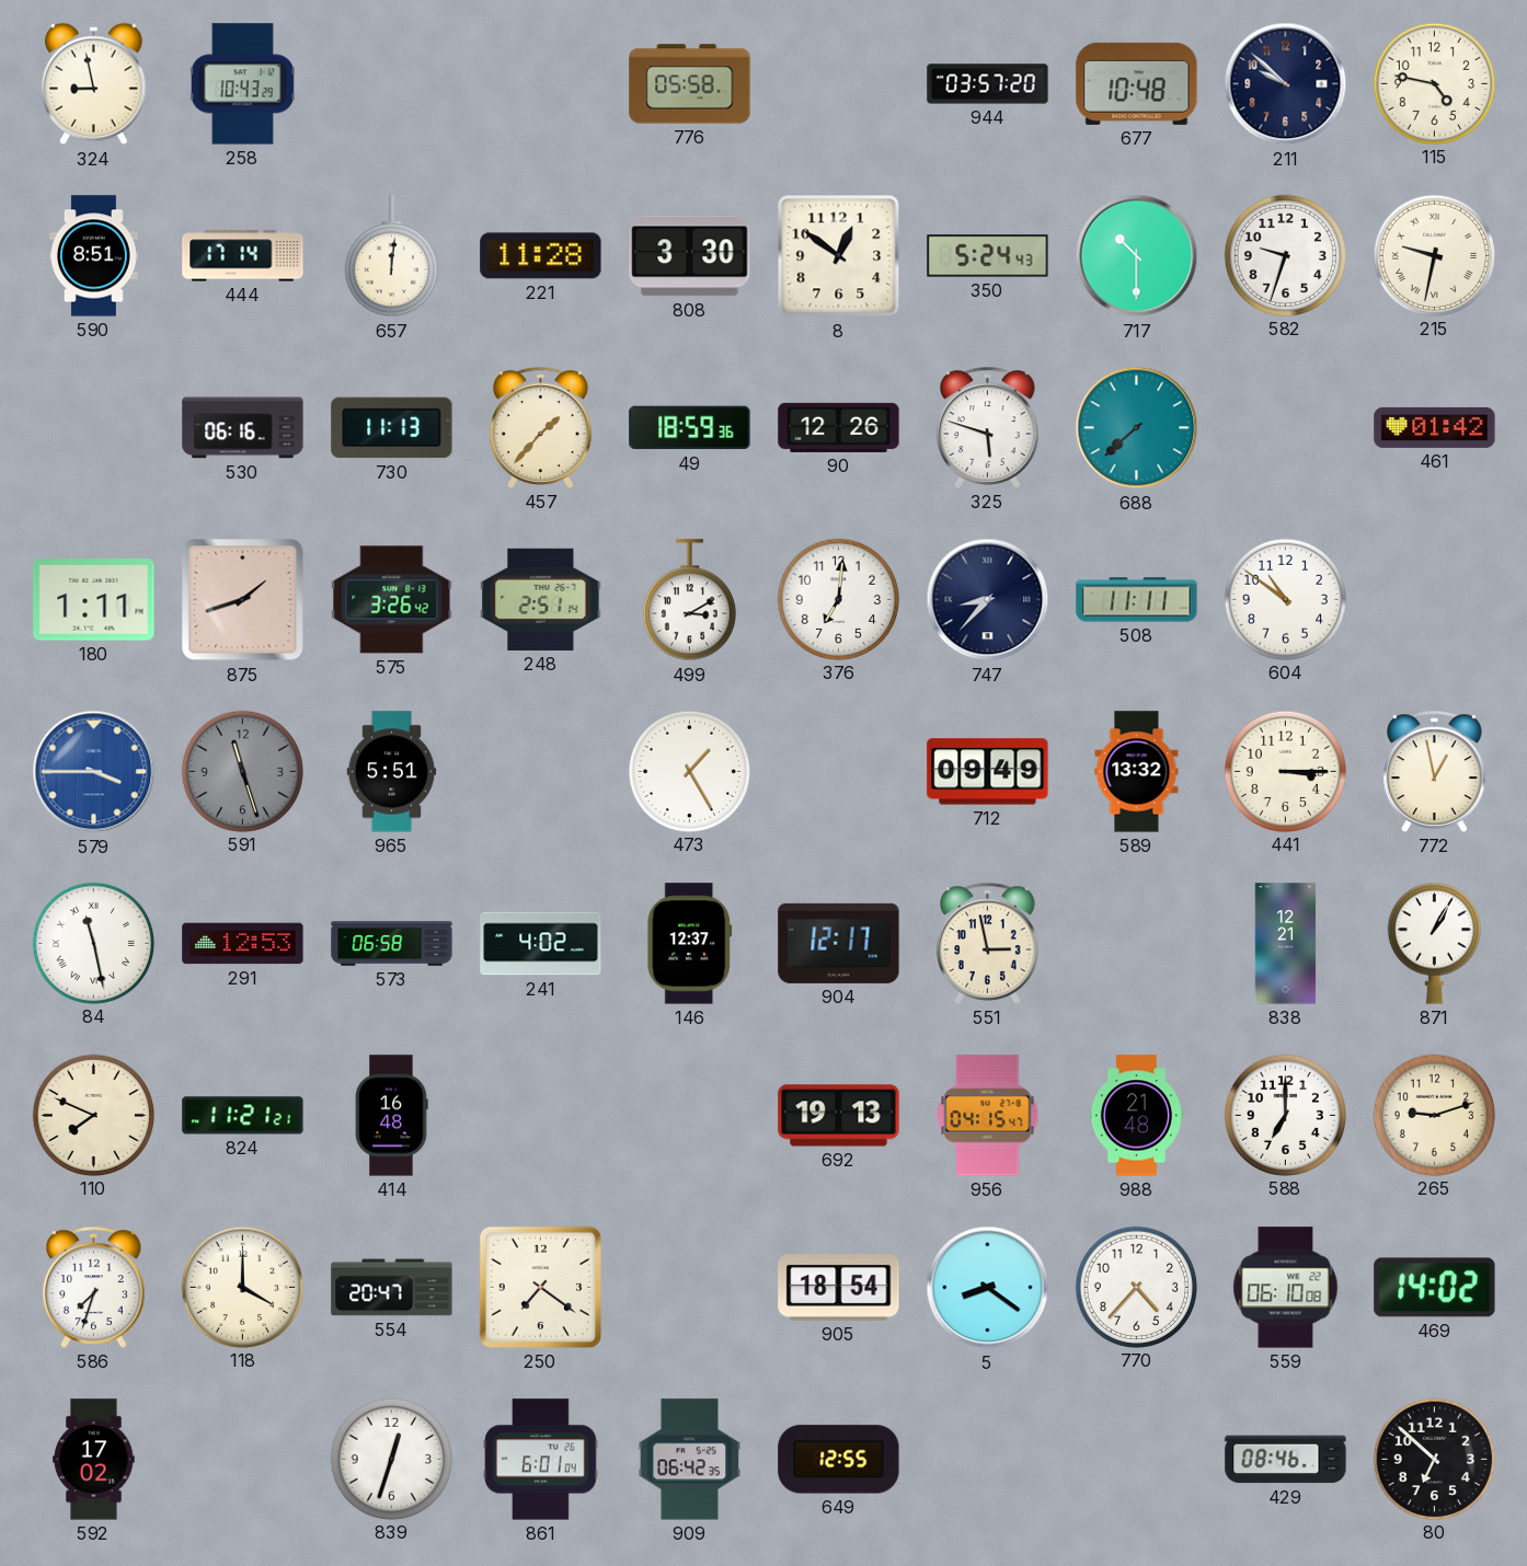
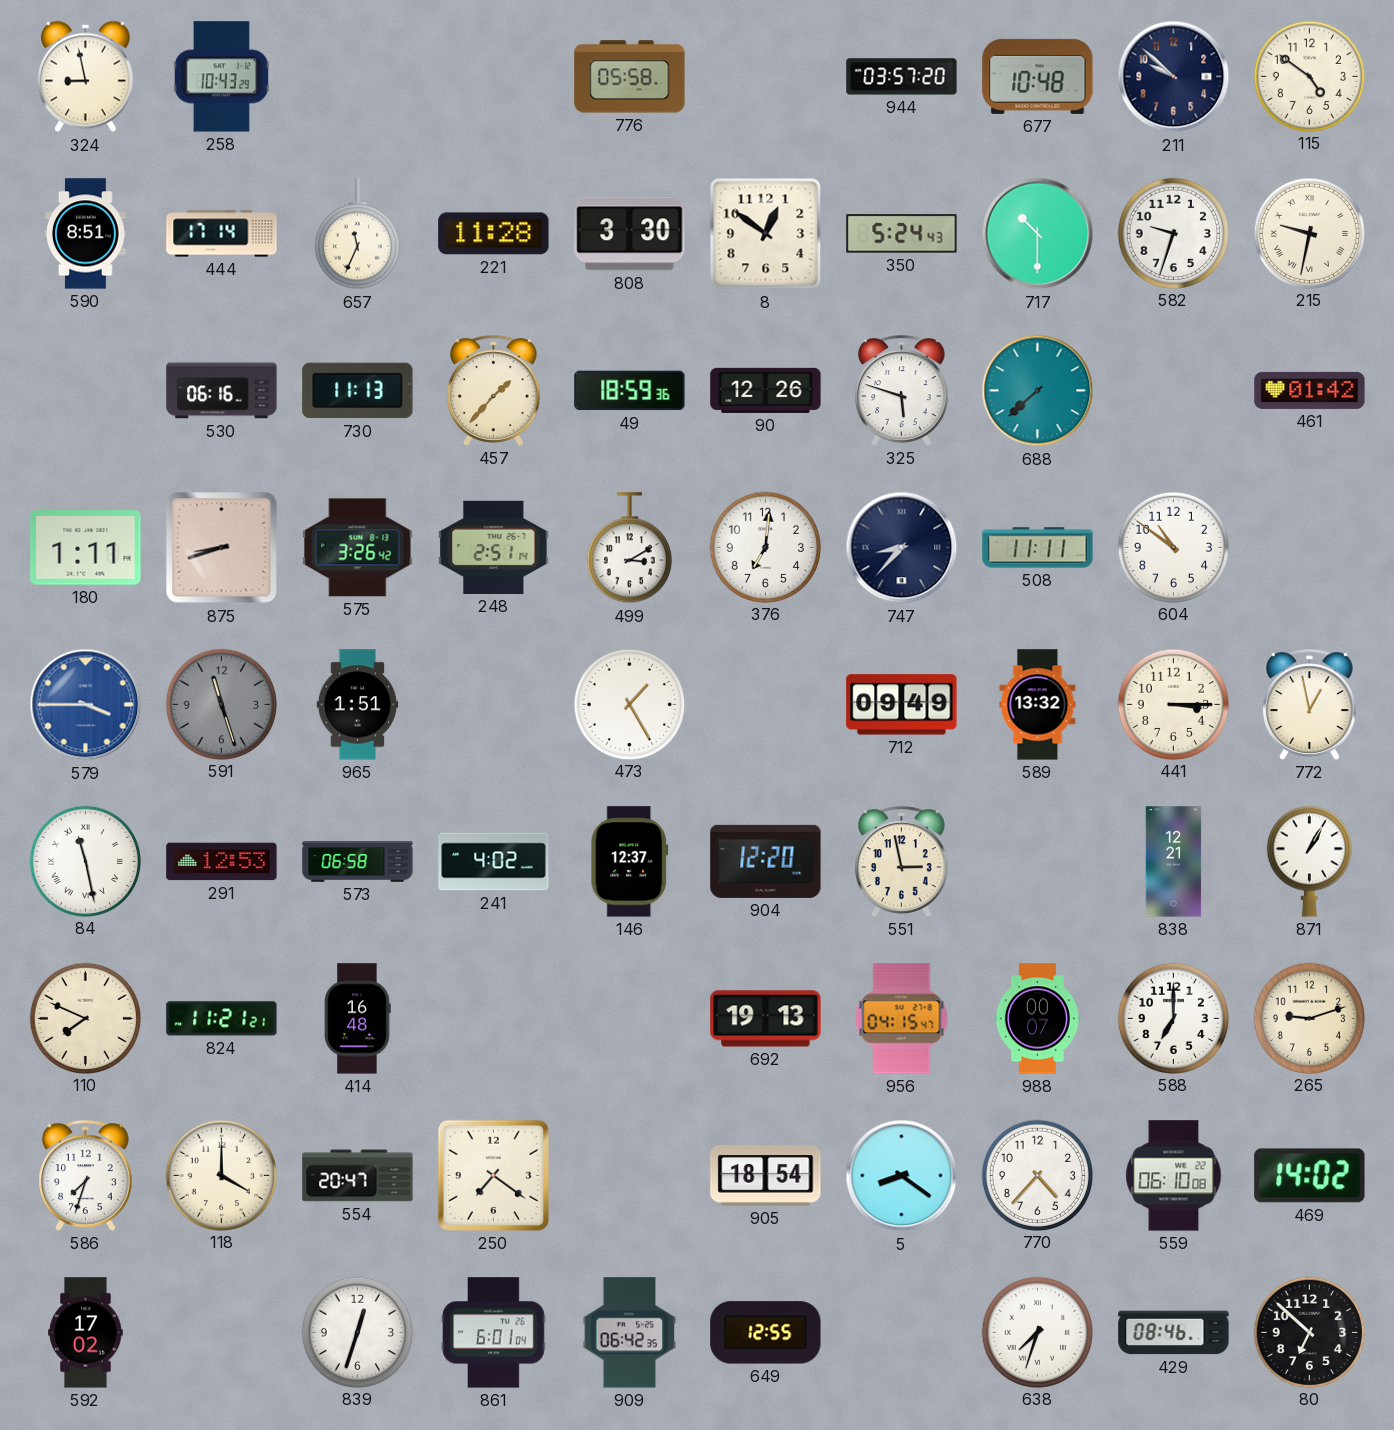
115: 4:47 -> 4:51 (1309, 76)
657: 12:01 -> 11:34 (357, 234)
875: 1:42 -> 8:42 (222, 548)
965: 5:51 -> 1:51 (358, 705)
904: 12:17 -> 12:20 (766, 861)
988: 21:48 -> 00:07 (1037, 1019)
638: none -> 7:33 (1037, 1332)
